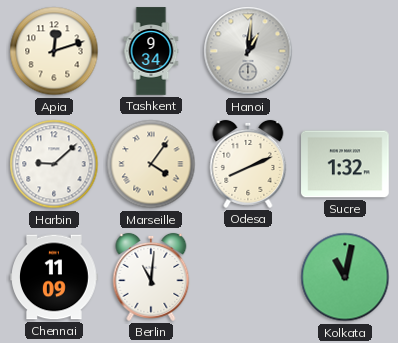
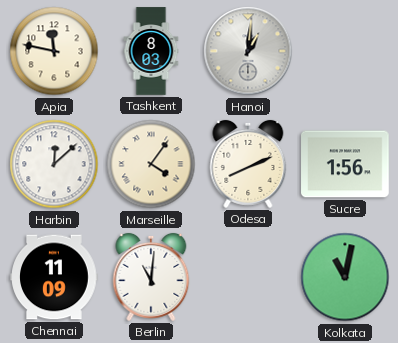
Apia: 12:12 -> 11:47 (54, 51)
Tashkent: 9:34 -> 8:03 (151, 51)
Harbin: 9:08 -> 12:08 (54, 164)
Sucre: 1:32 -> 1:56 (345, 164)
